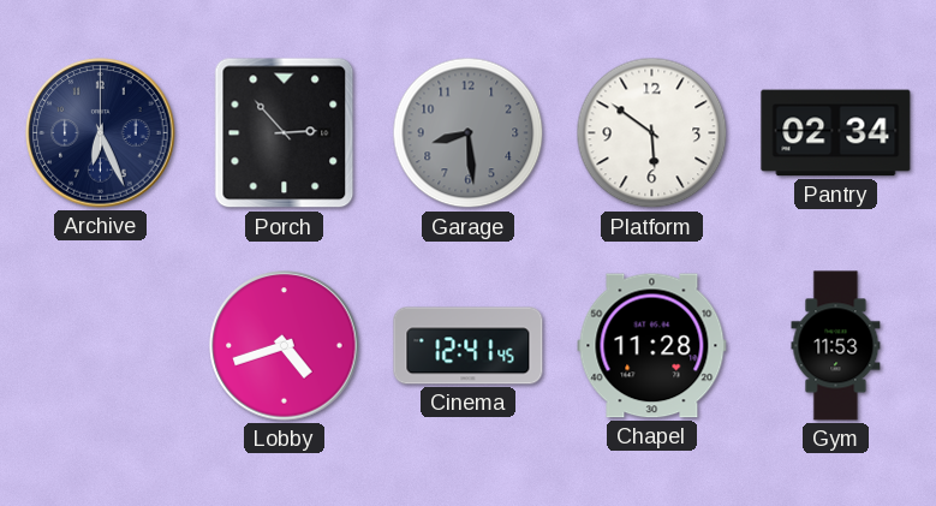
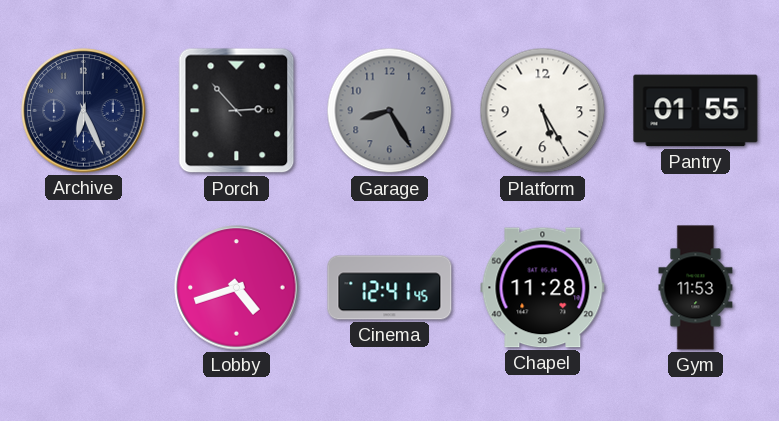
Garage: 8:29 -> 8:25 (390, 111)
Platform: 5:51 -> 5:25 (543, 111)
Pantry: 02:34 -> 01:55 (696, 111)
